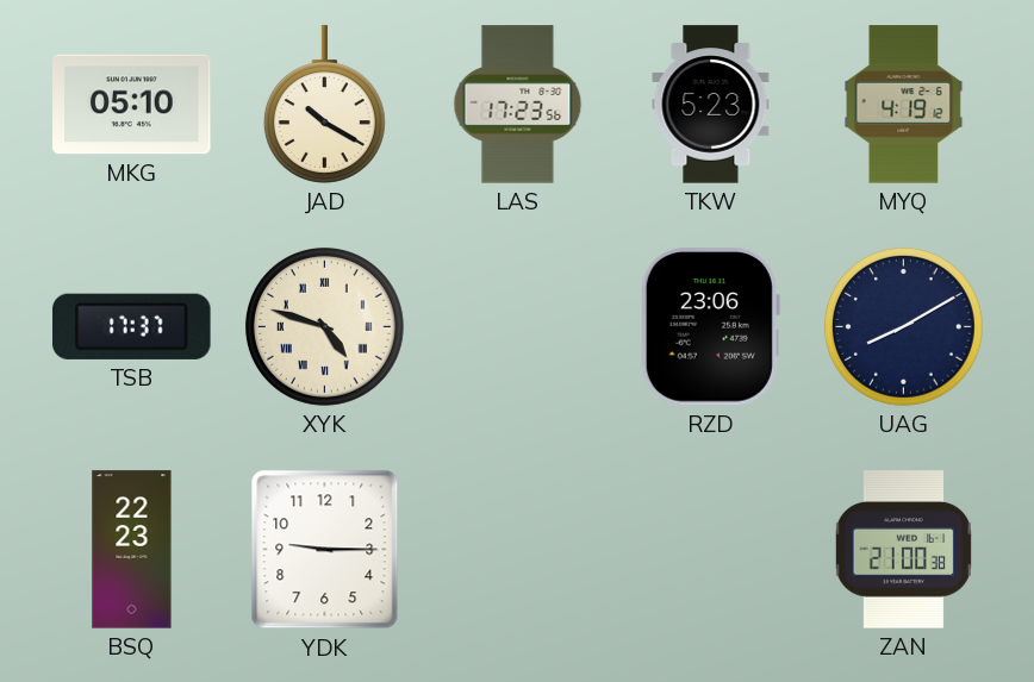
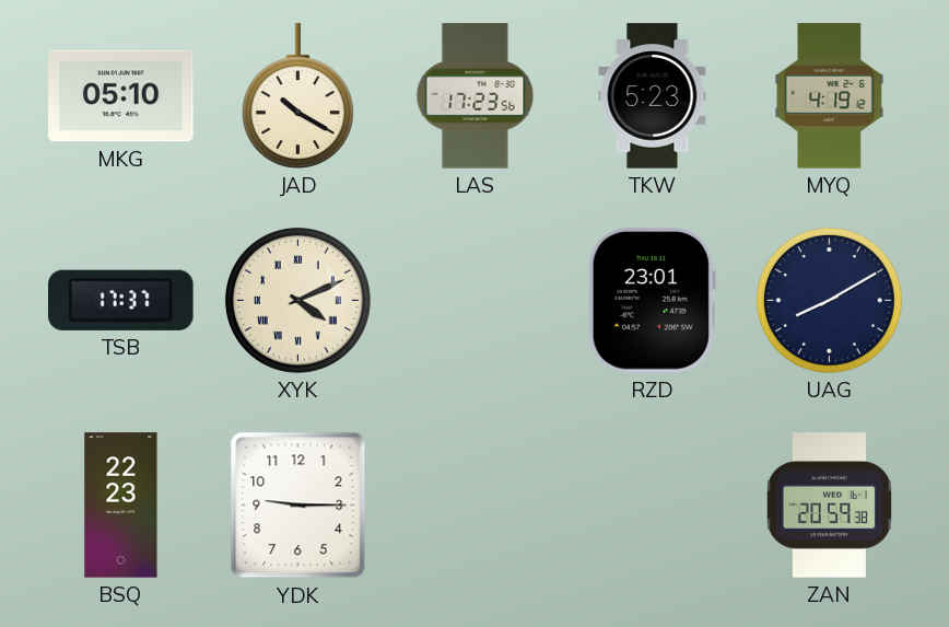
XYK: 4:48 -> 4:11 (297, 300)
RZD: 23:06 -> 23:01 (652, 301)
ZAN: 21:00 -> 20:59 (829, 506)
